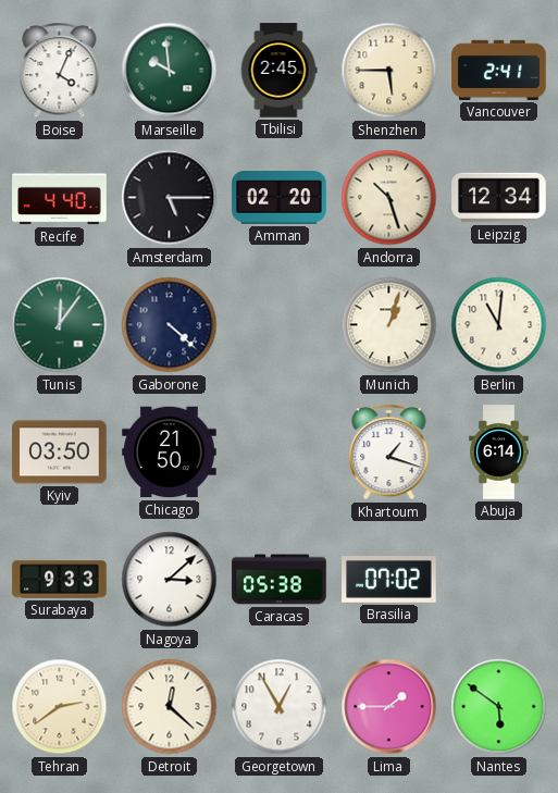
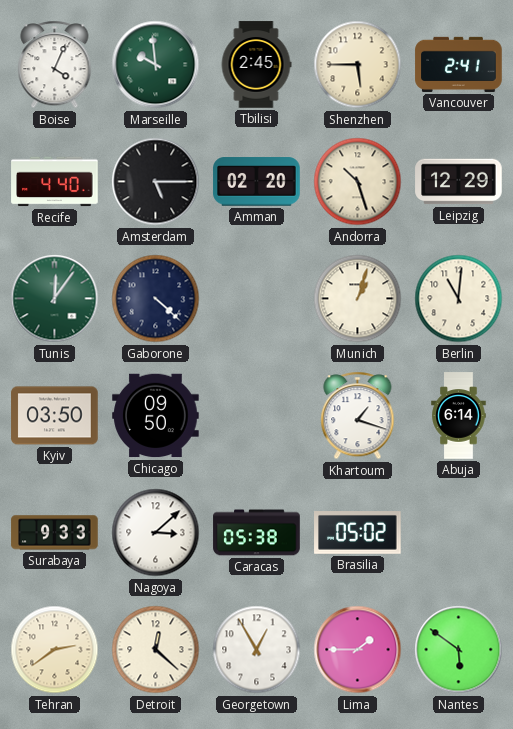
Leipzig: 12:34 -> 12:29 (459, 182)
Chicago: 21:50 -> 09:50 (156, 416)
Brasilia: 07:02 -> 05:02 (358, 533)
